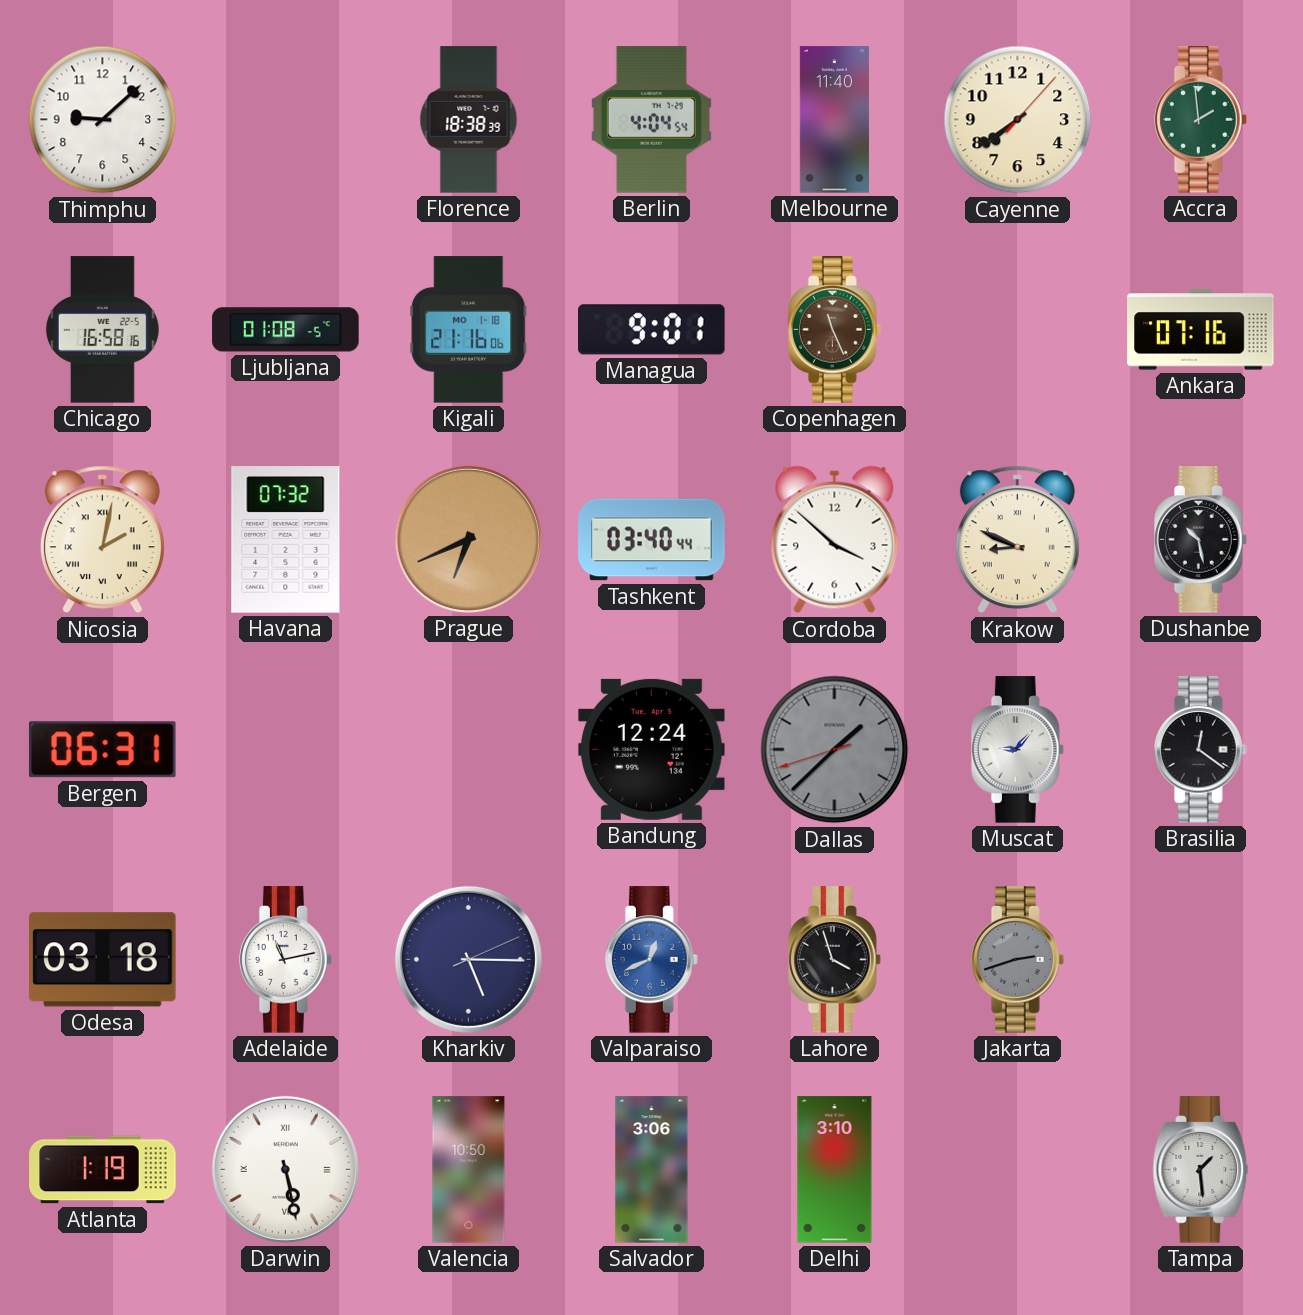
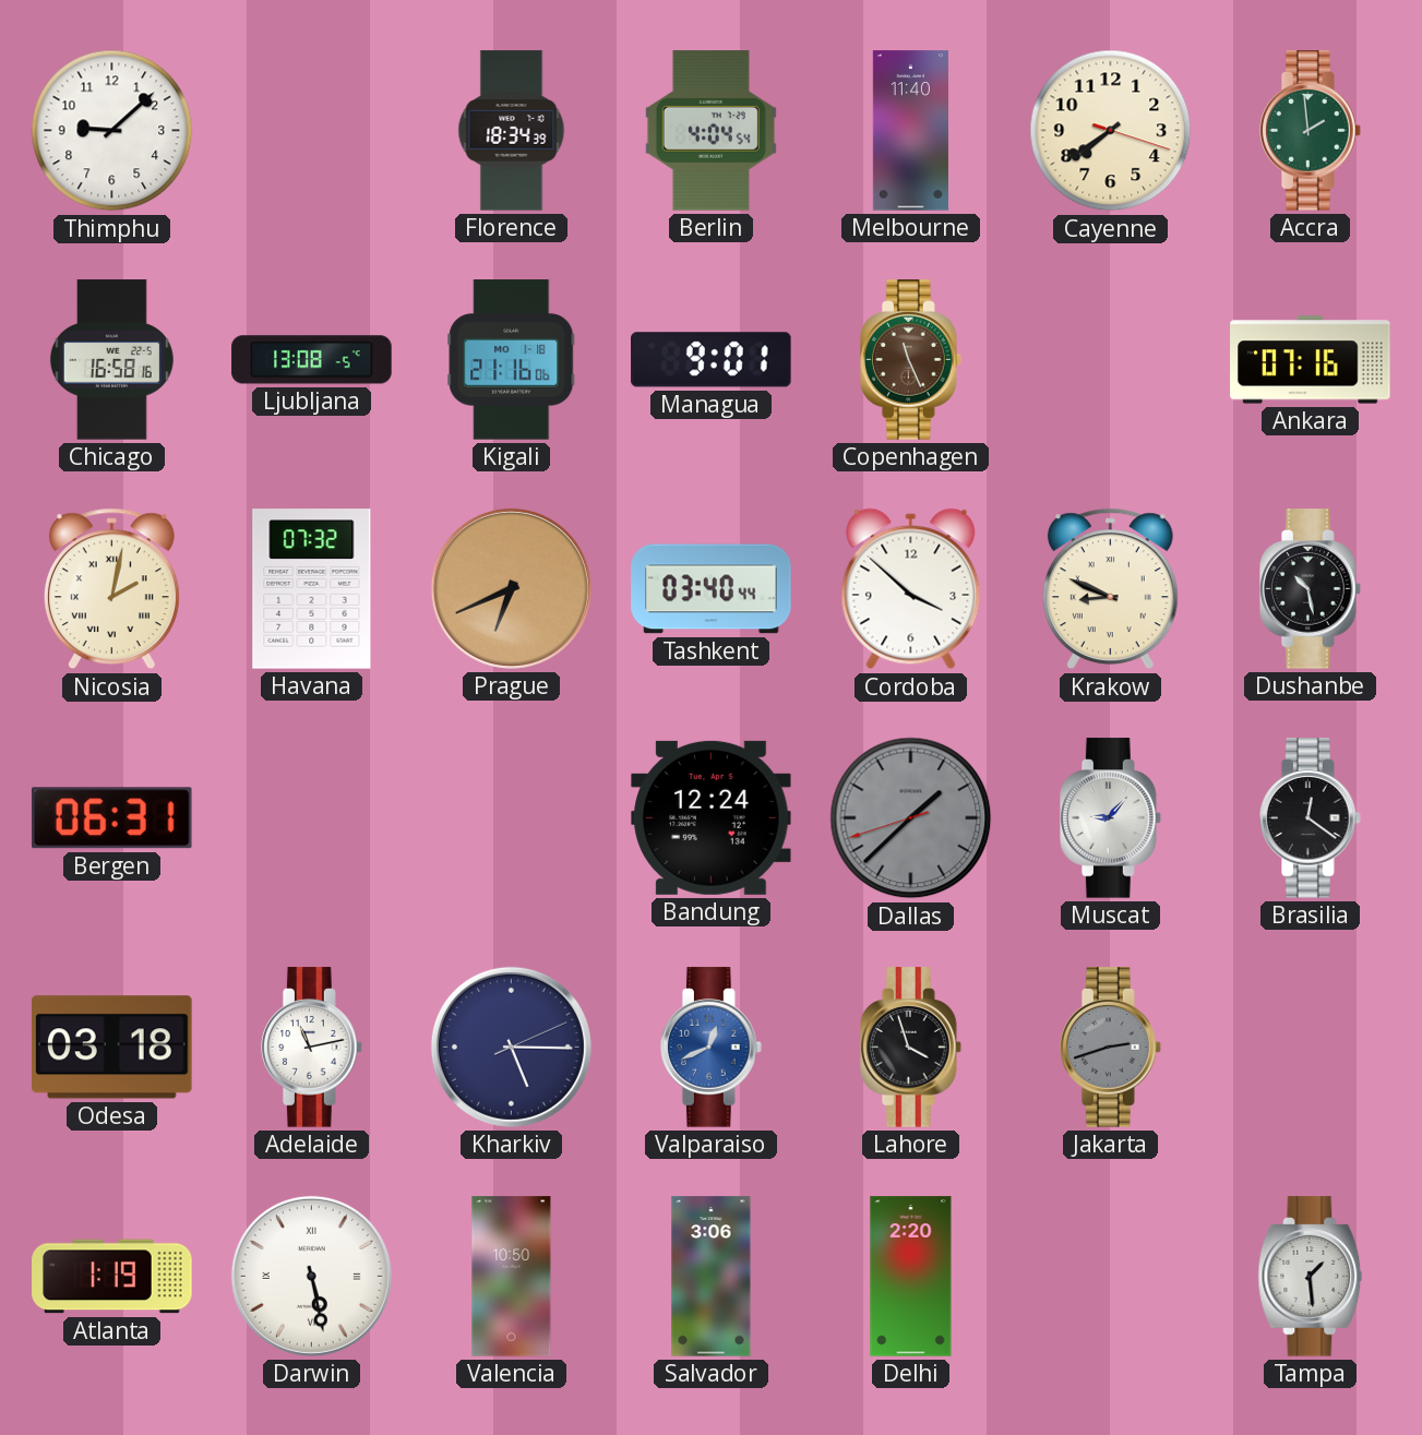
Florence: 18:38 -> 18:34 (512, 131)
Cayenne: 7:39:07 -> 7:39:18 (1111, 131)
Ljubljana: 01:08 -> 13:08 (312, 360)
Delhi: 3:10 -> 2:20 (911, 1277)
